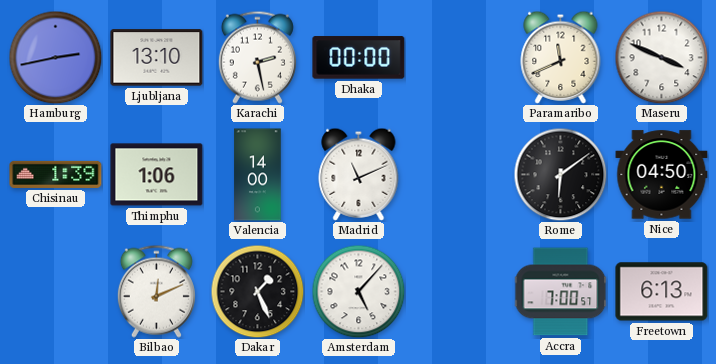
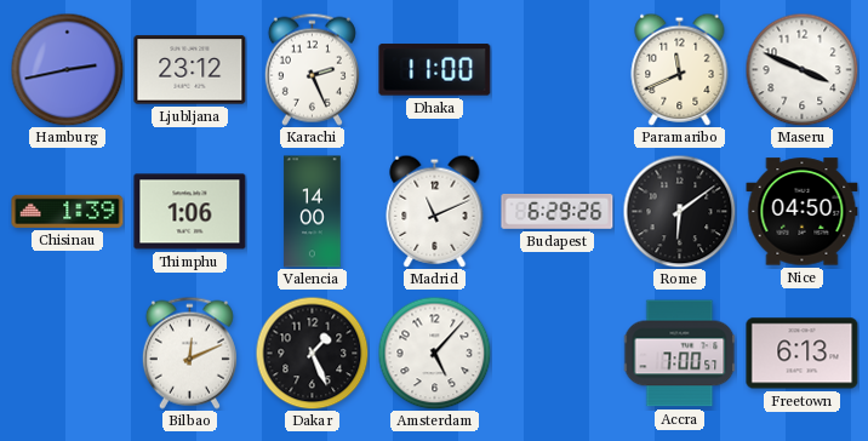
Ljubljana: 13:10 -> 23:12 (190, 70)
Karachi: 2:28 -> 2:26 (312, 69)
Dhaka: 00:00 -> 11:00 (435, 70)
Budapest: none -> 6:29 (558, 211)
